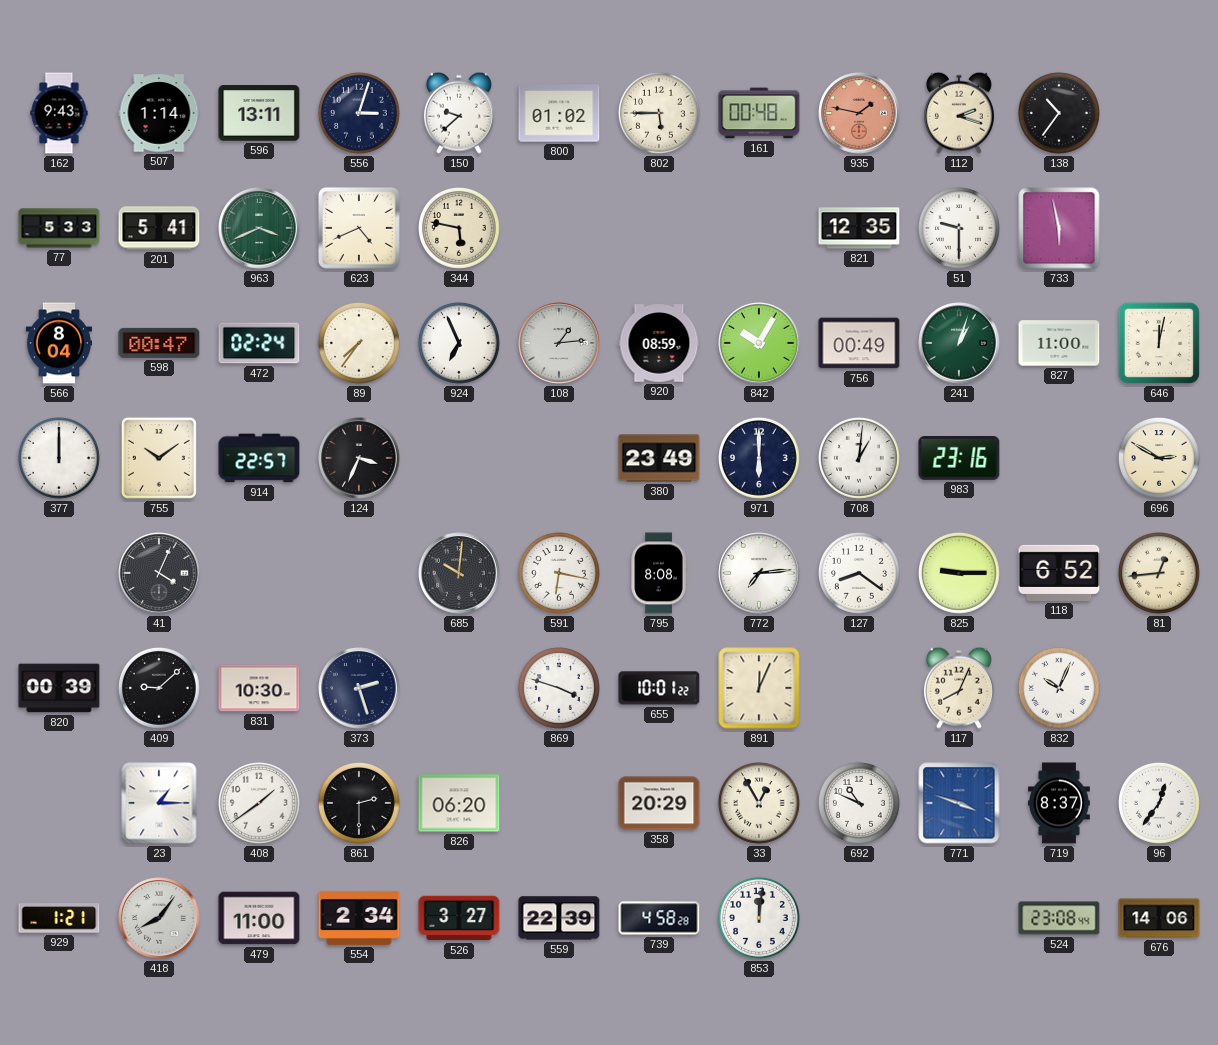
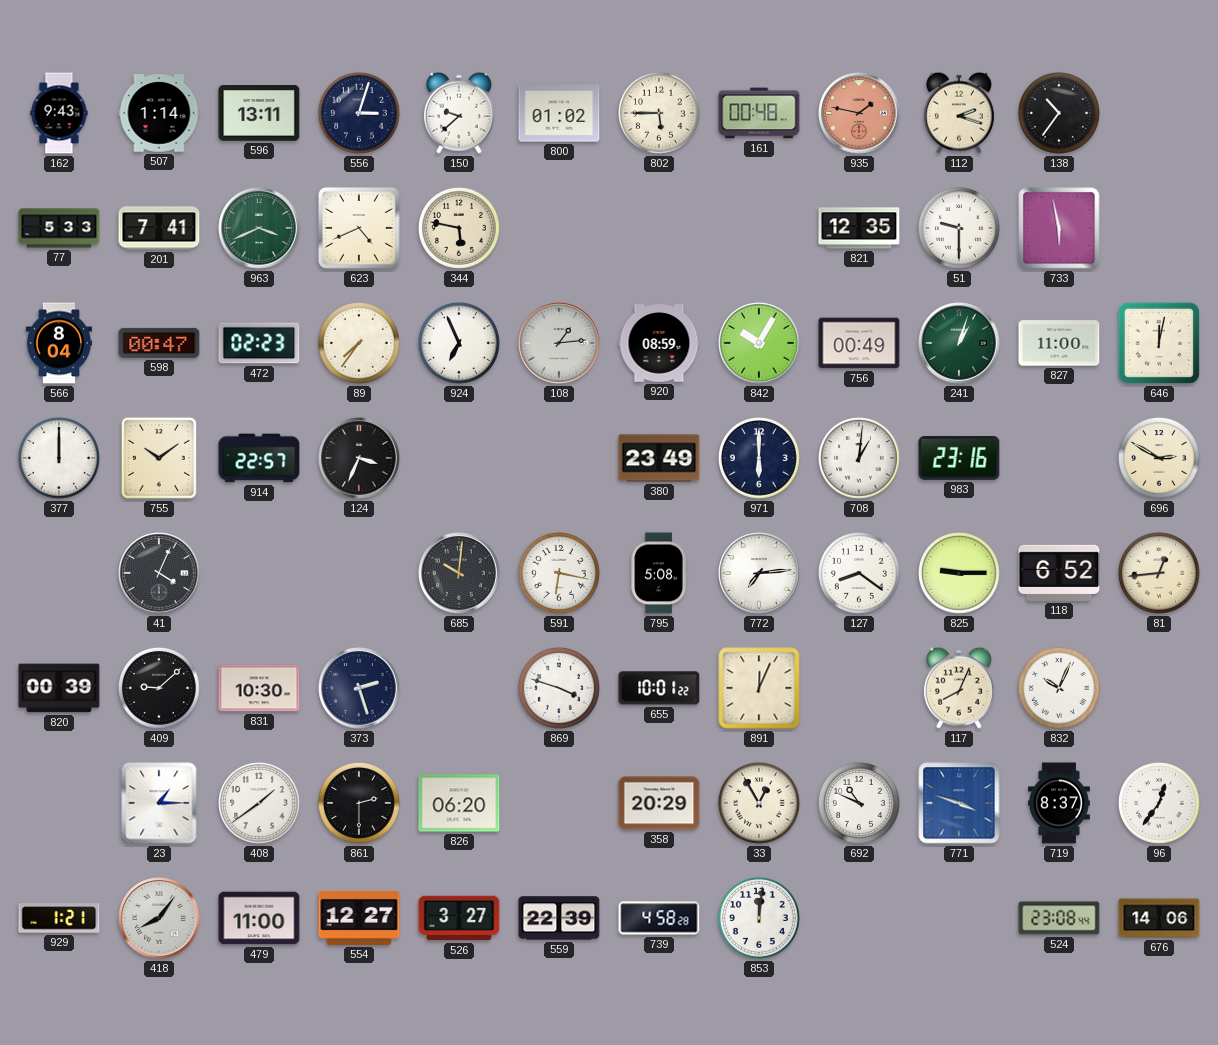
201: 5:41 -> 7:41 (159, 228)
472: 02:24 -> 02:23 (259, 343)
795: 8:08 -> 5:08 (659, 573)
554: 2:34 -> 12:27 (359, 918)
